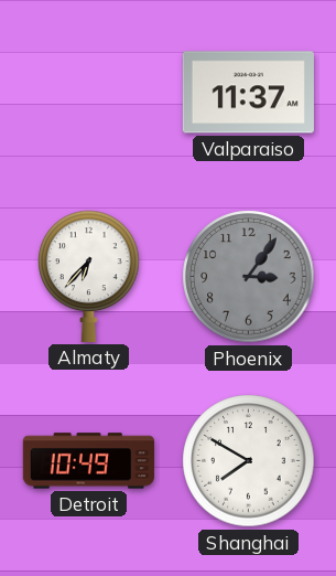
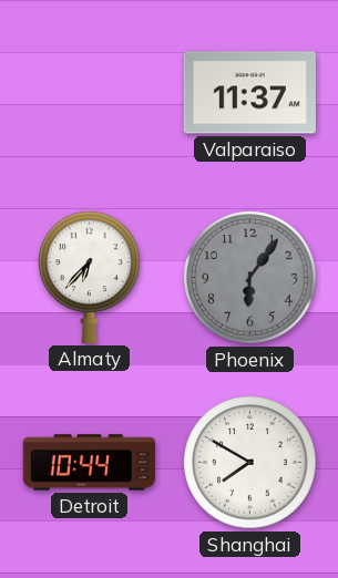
Phoenix: 3:06 -> 6:06 (250, 278)
Detroit: 10:49 -> 10:44 (89, 463)
